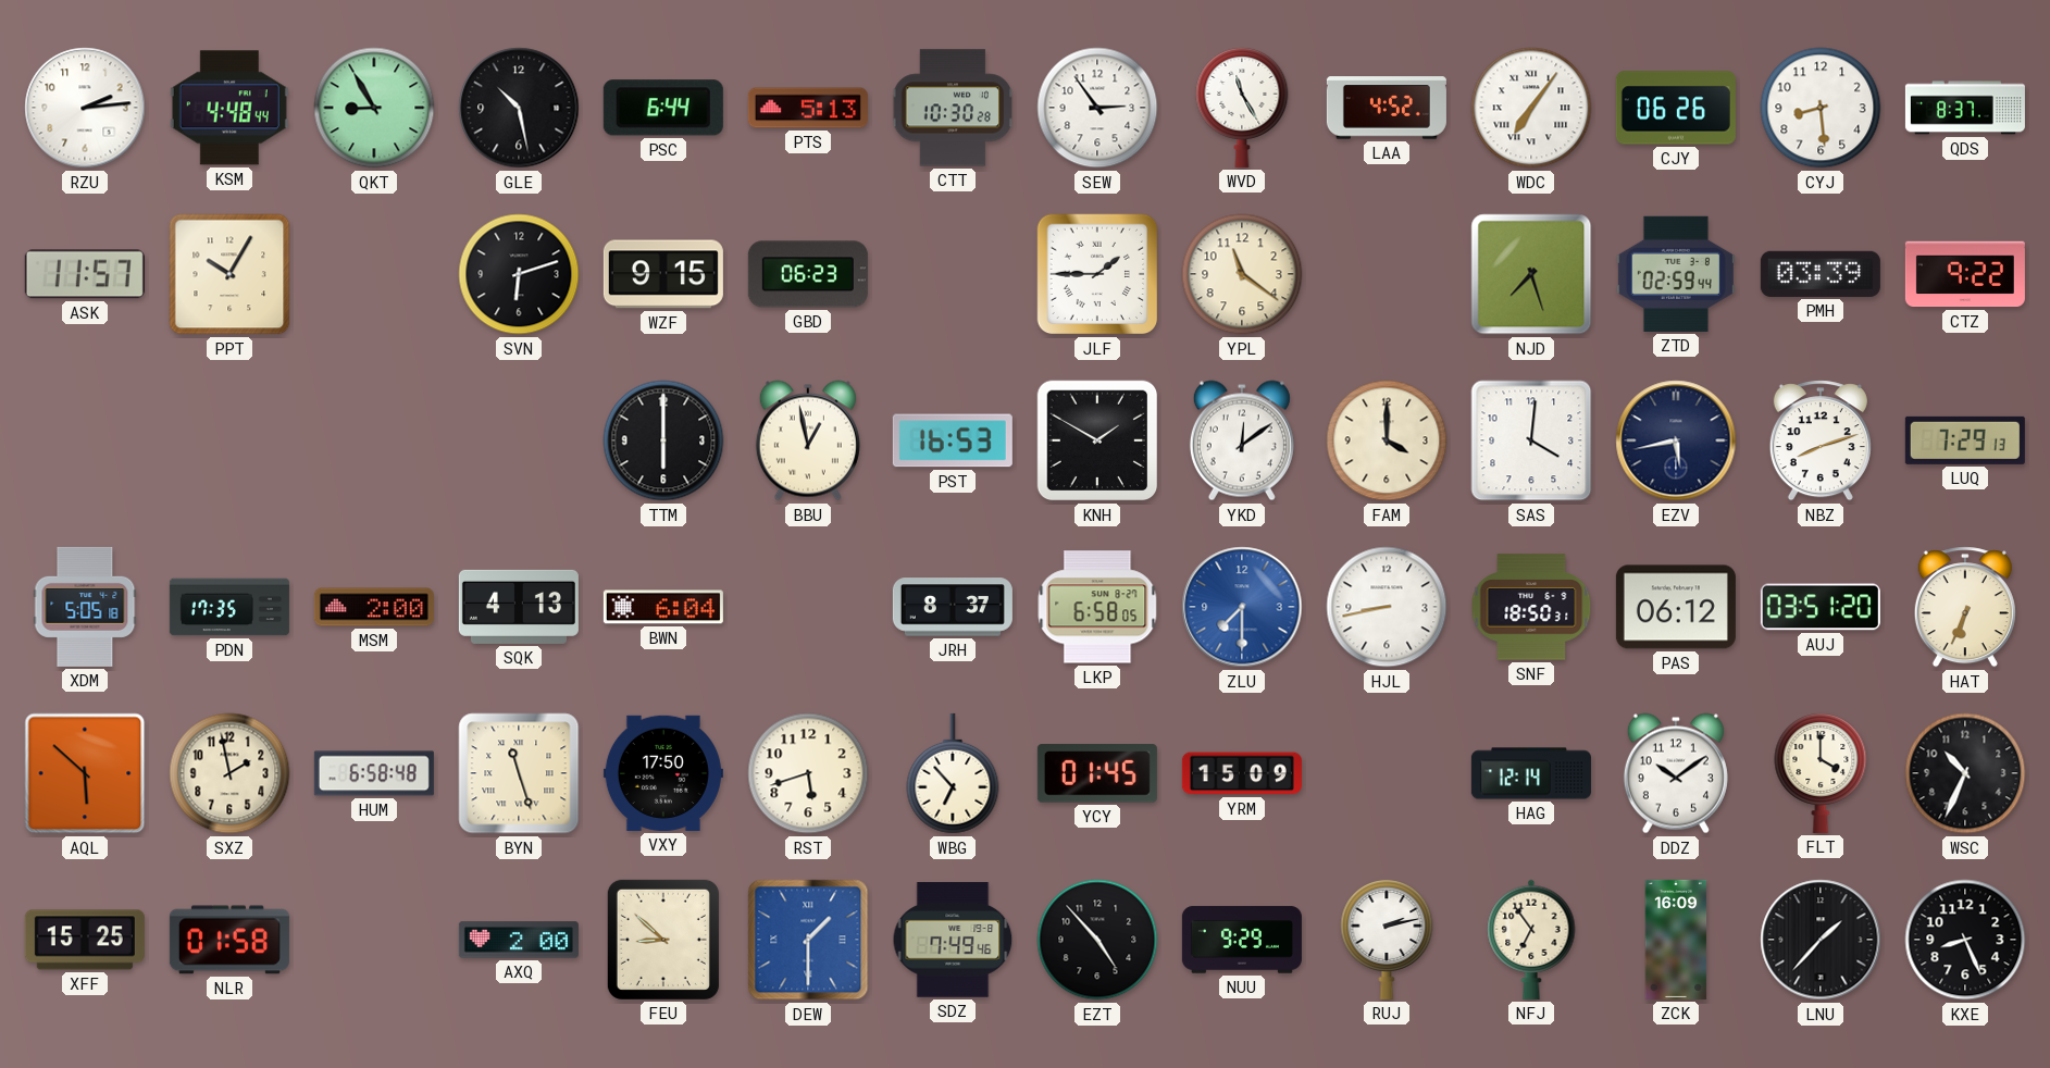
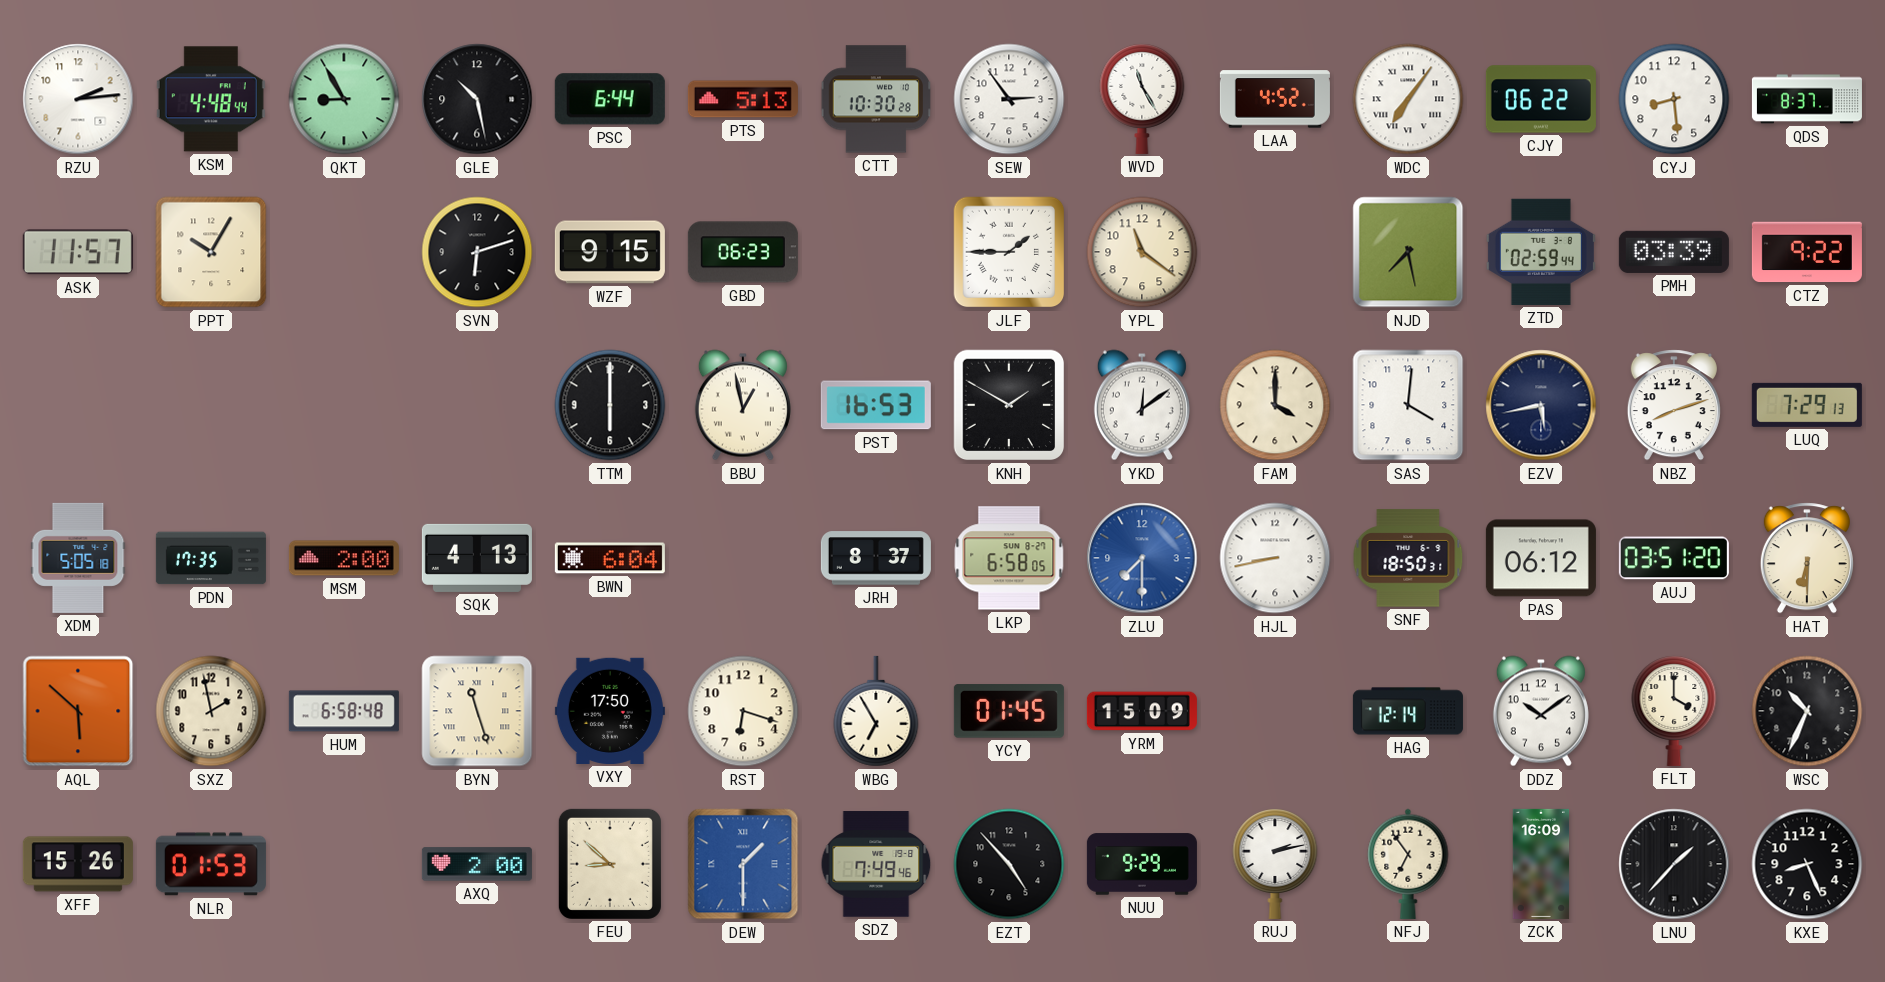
CJY: 06:26 -> 06:22 (1541, 99)
NJD: 7:27 -> 7:28 (1408, 252)
HAT: 6:34 -> 6:30 (1807, 558)
RST: 5:42 -> 6:18 (743, 711)
WBG: 6:53 -> 6:55 (876, 711)
XFF: 15:25 -> 15:26 (78, 864)
NLR: 01:58 -> 01:53 (211, 864)
